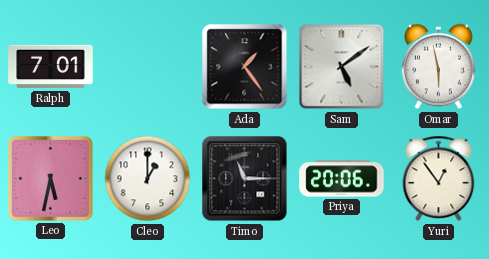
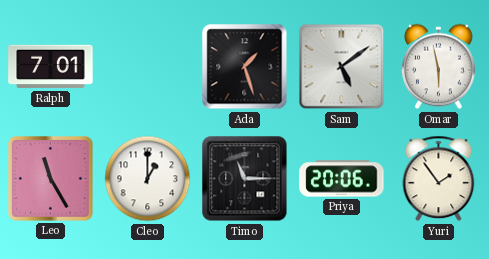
Ada: 1:24 -> 1:27 (245, 67)
Leo: 5:32 -> 11:25 (51, 179)
Yuri: 12:54 -> 1:54 (439, 179)
